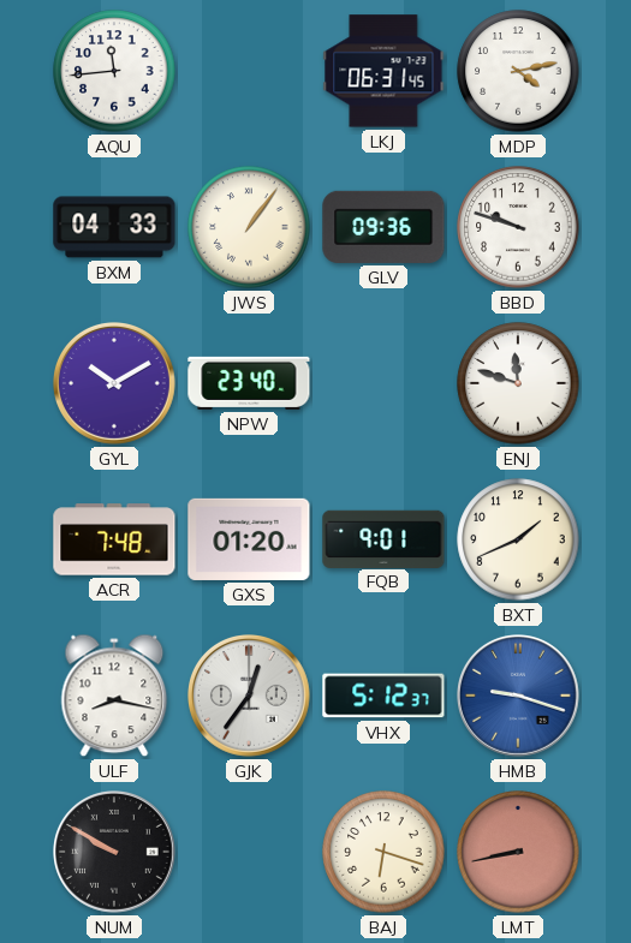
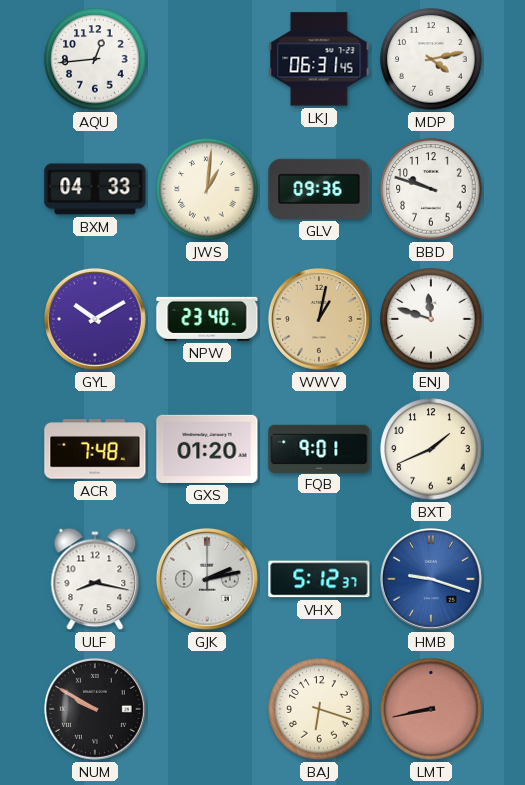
AQU: 11:44 -> 12:44 (95, 59)
JWS: 1:06 -> 1:01 (207, 189)
WWV: none -> 1:02 (320, 320)
GJK: 12:36 -> 2:13 (208, 580)
